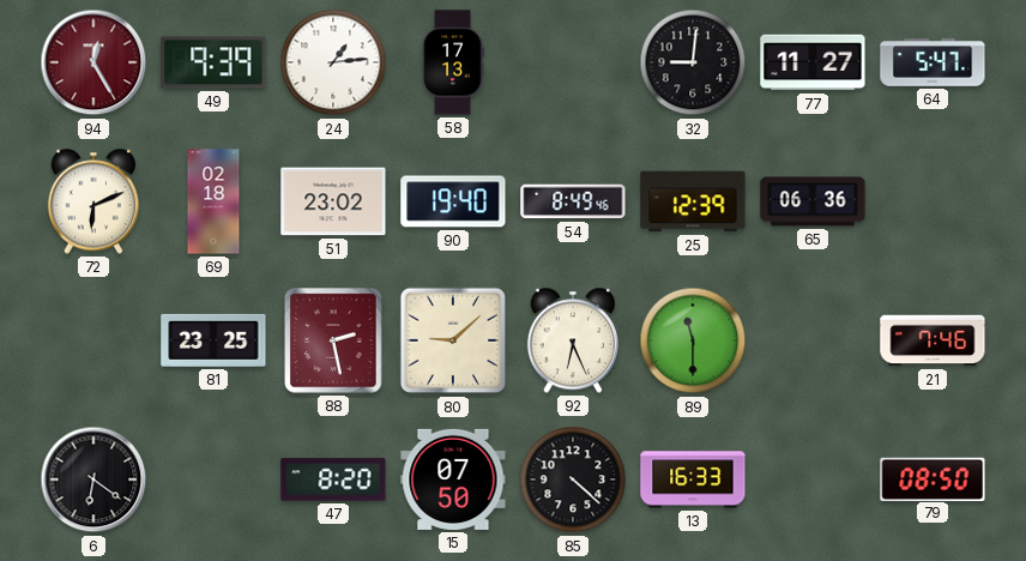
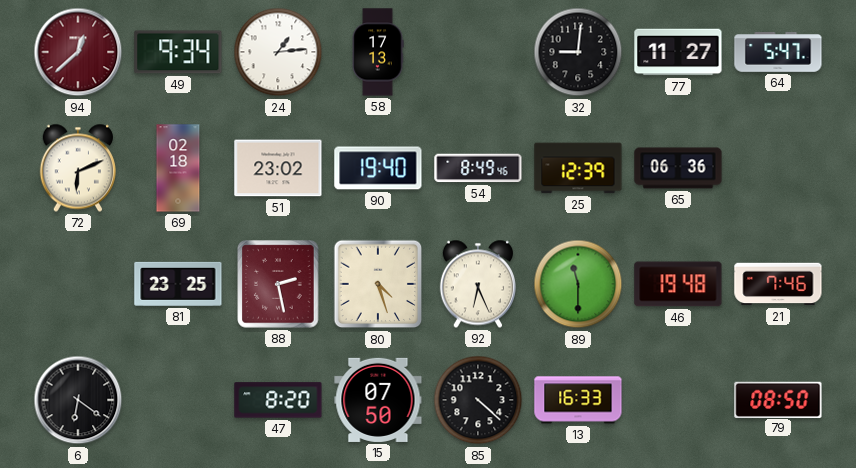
94: 12:25 -> 12:38 (78, 52)
49: 9:39 -> 9:34 (178, 52)
80: 9:08 -> 4:27 (378, 284)
46: none -> 19:48 (678, 284)
